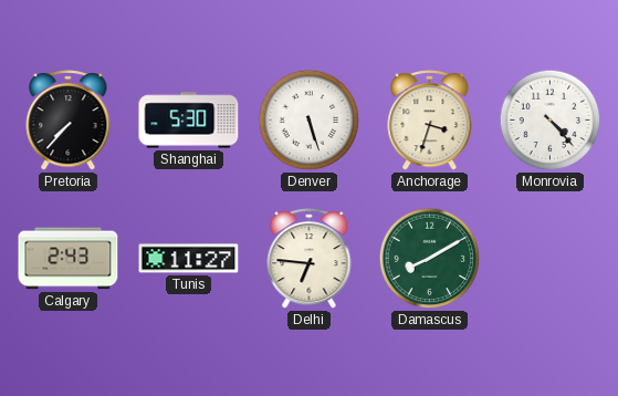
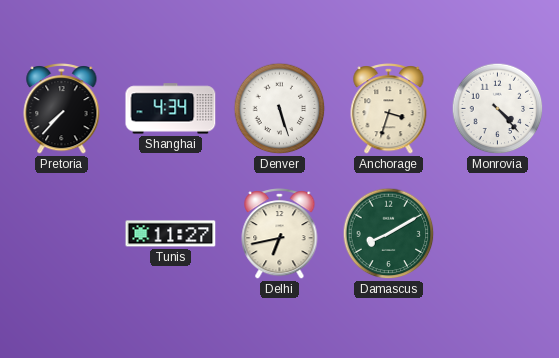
Shanghai: 5:30 -> 4:34 (171, 109)
Calgary: 2:43 -> none (69, 259)
Delhi: 6:46 -> 6:43 (280, 234)
